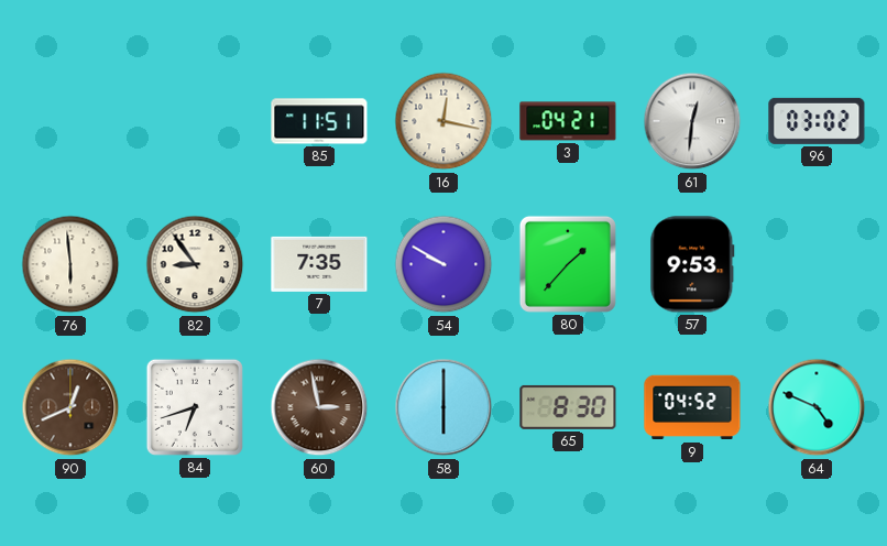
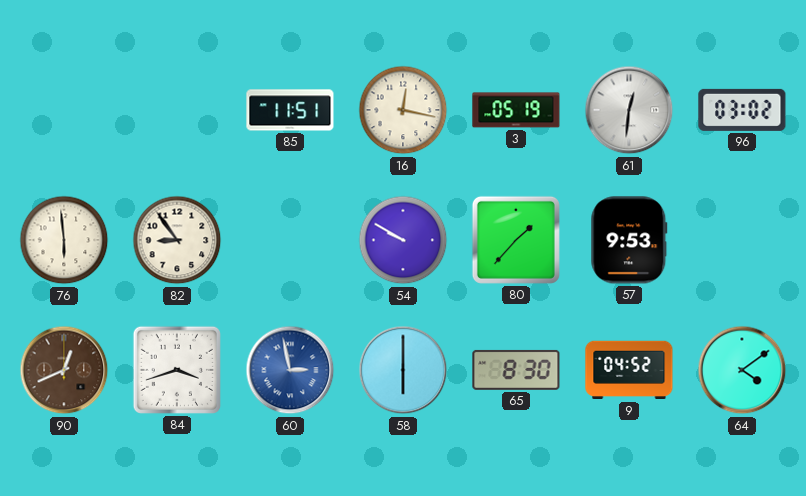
3: 04:21 -> 05:19 (516, 110)
7: 7:35 -> none (319, 264)
84: 6:42 -> 3:42 (177, 370)
60 dial: brown -> blue (290, 370)
64: 4:49 -> 4:09 (742, 370)
